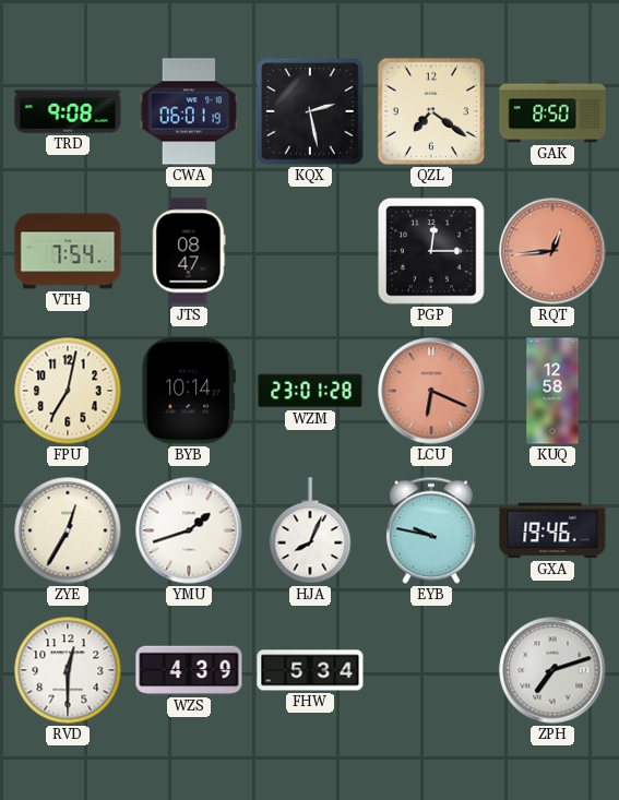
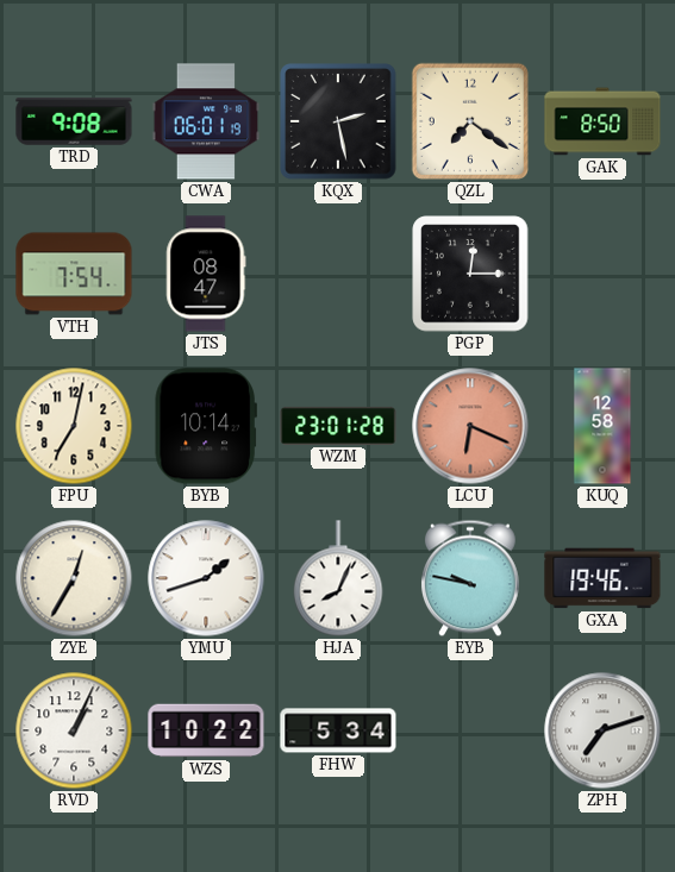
RQT: 12:44 -> none (552, 251)
RVD: 12:30 -> 1:04 (74, 730)
WZS: 4:39 -> 10:22 (206, 730)
